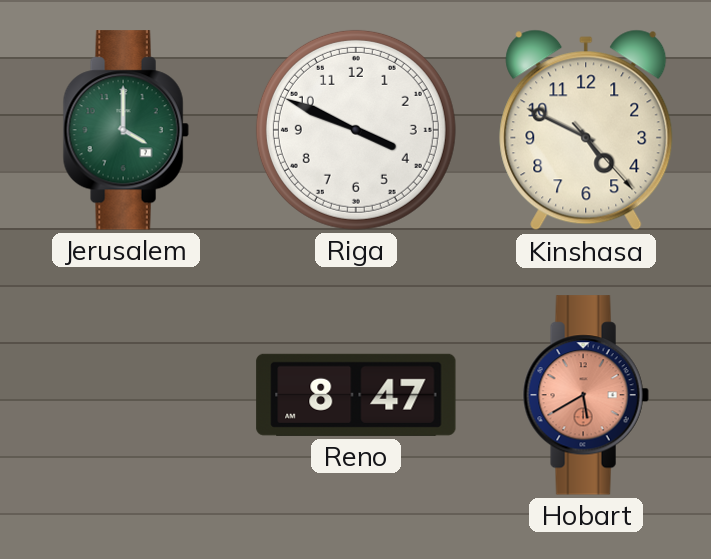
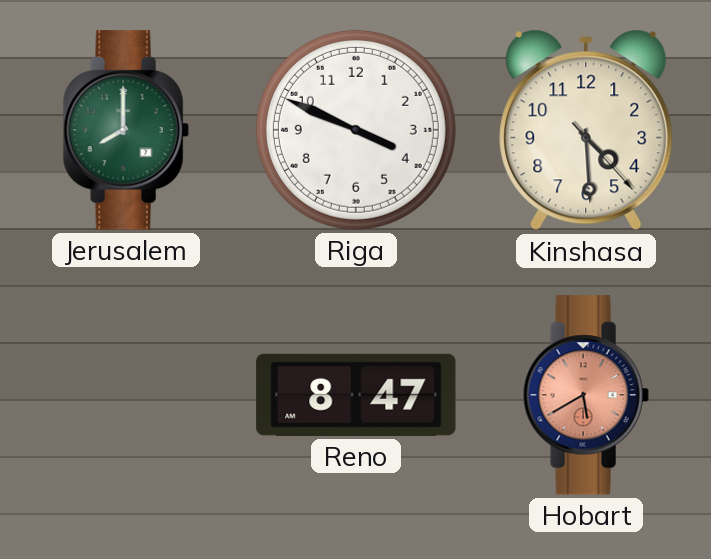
Jerusalem: 4:00 -> 8:00 (126, 130)
Kinshasa: 4:49 -> 4:29 (586, 130)
